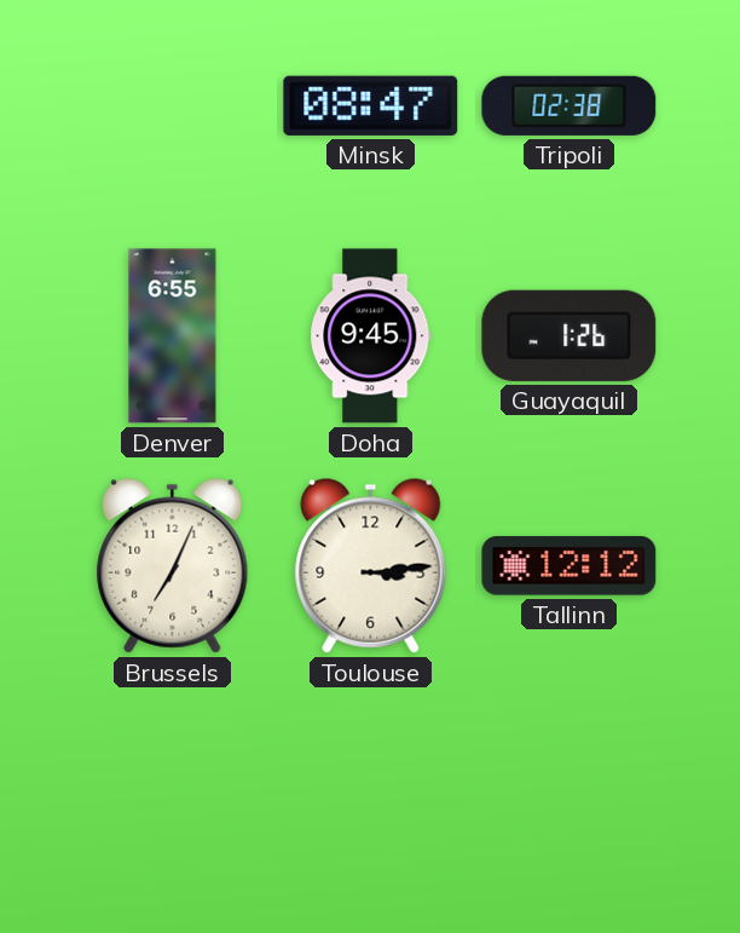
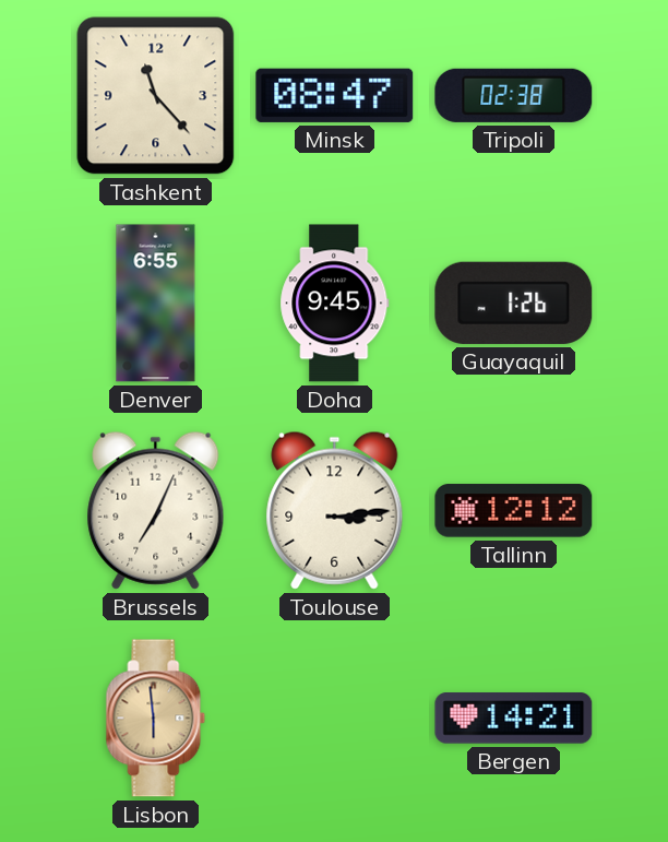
Tashkent: none -> 11:23 (156, 96)
Lisbon: none -> 5:59 (156, 719)
Bergen: none -> 14:21 (514, 719)
